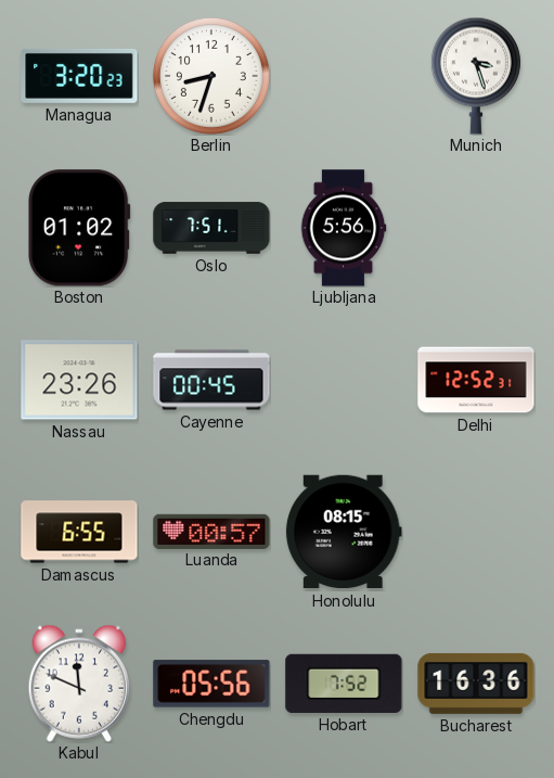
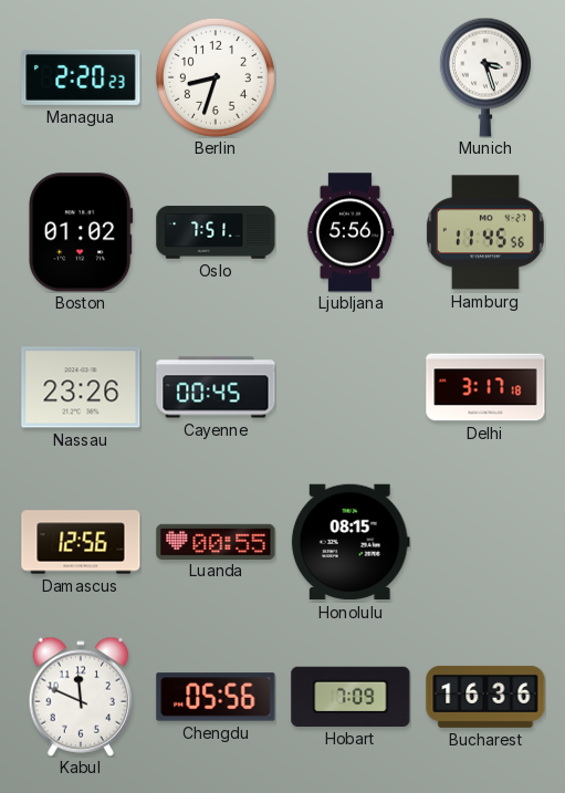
Managua: 3:20 -> 2:20 (81, 77)
Hamburg: none -> 11:45 (485, 232)
Delhi: 12:52 -> 3:17 (485, 387)
Damascus: 6:55 -> 12:56 (81, 542)
Luanda: 00:57 -> 00:55 (216, 541)
Hobart: 7:52 -> 7:09 (350, 697)
